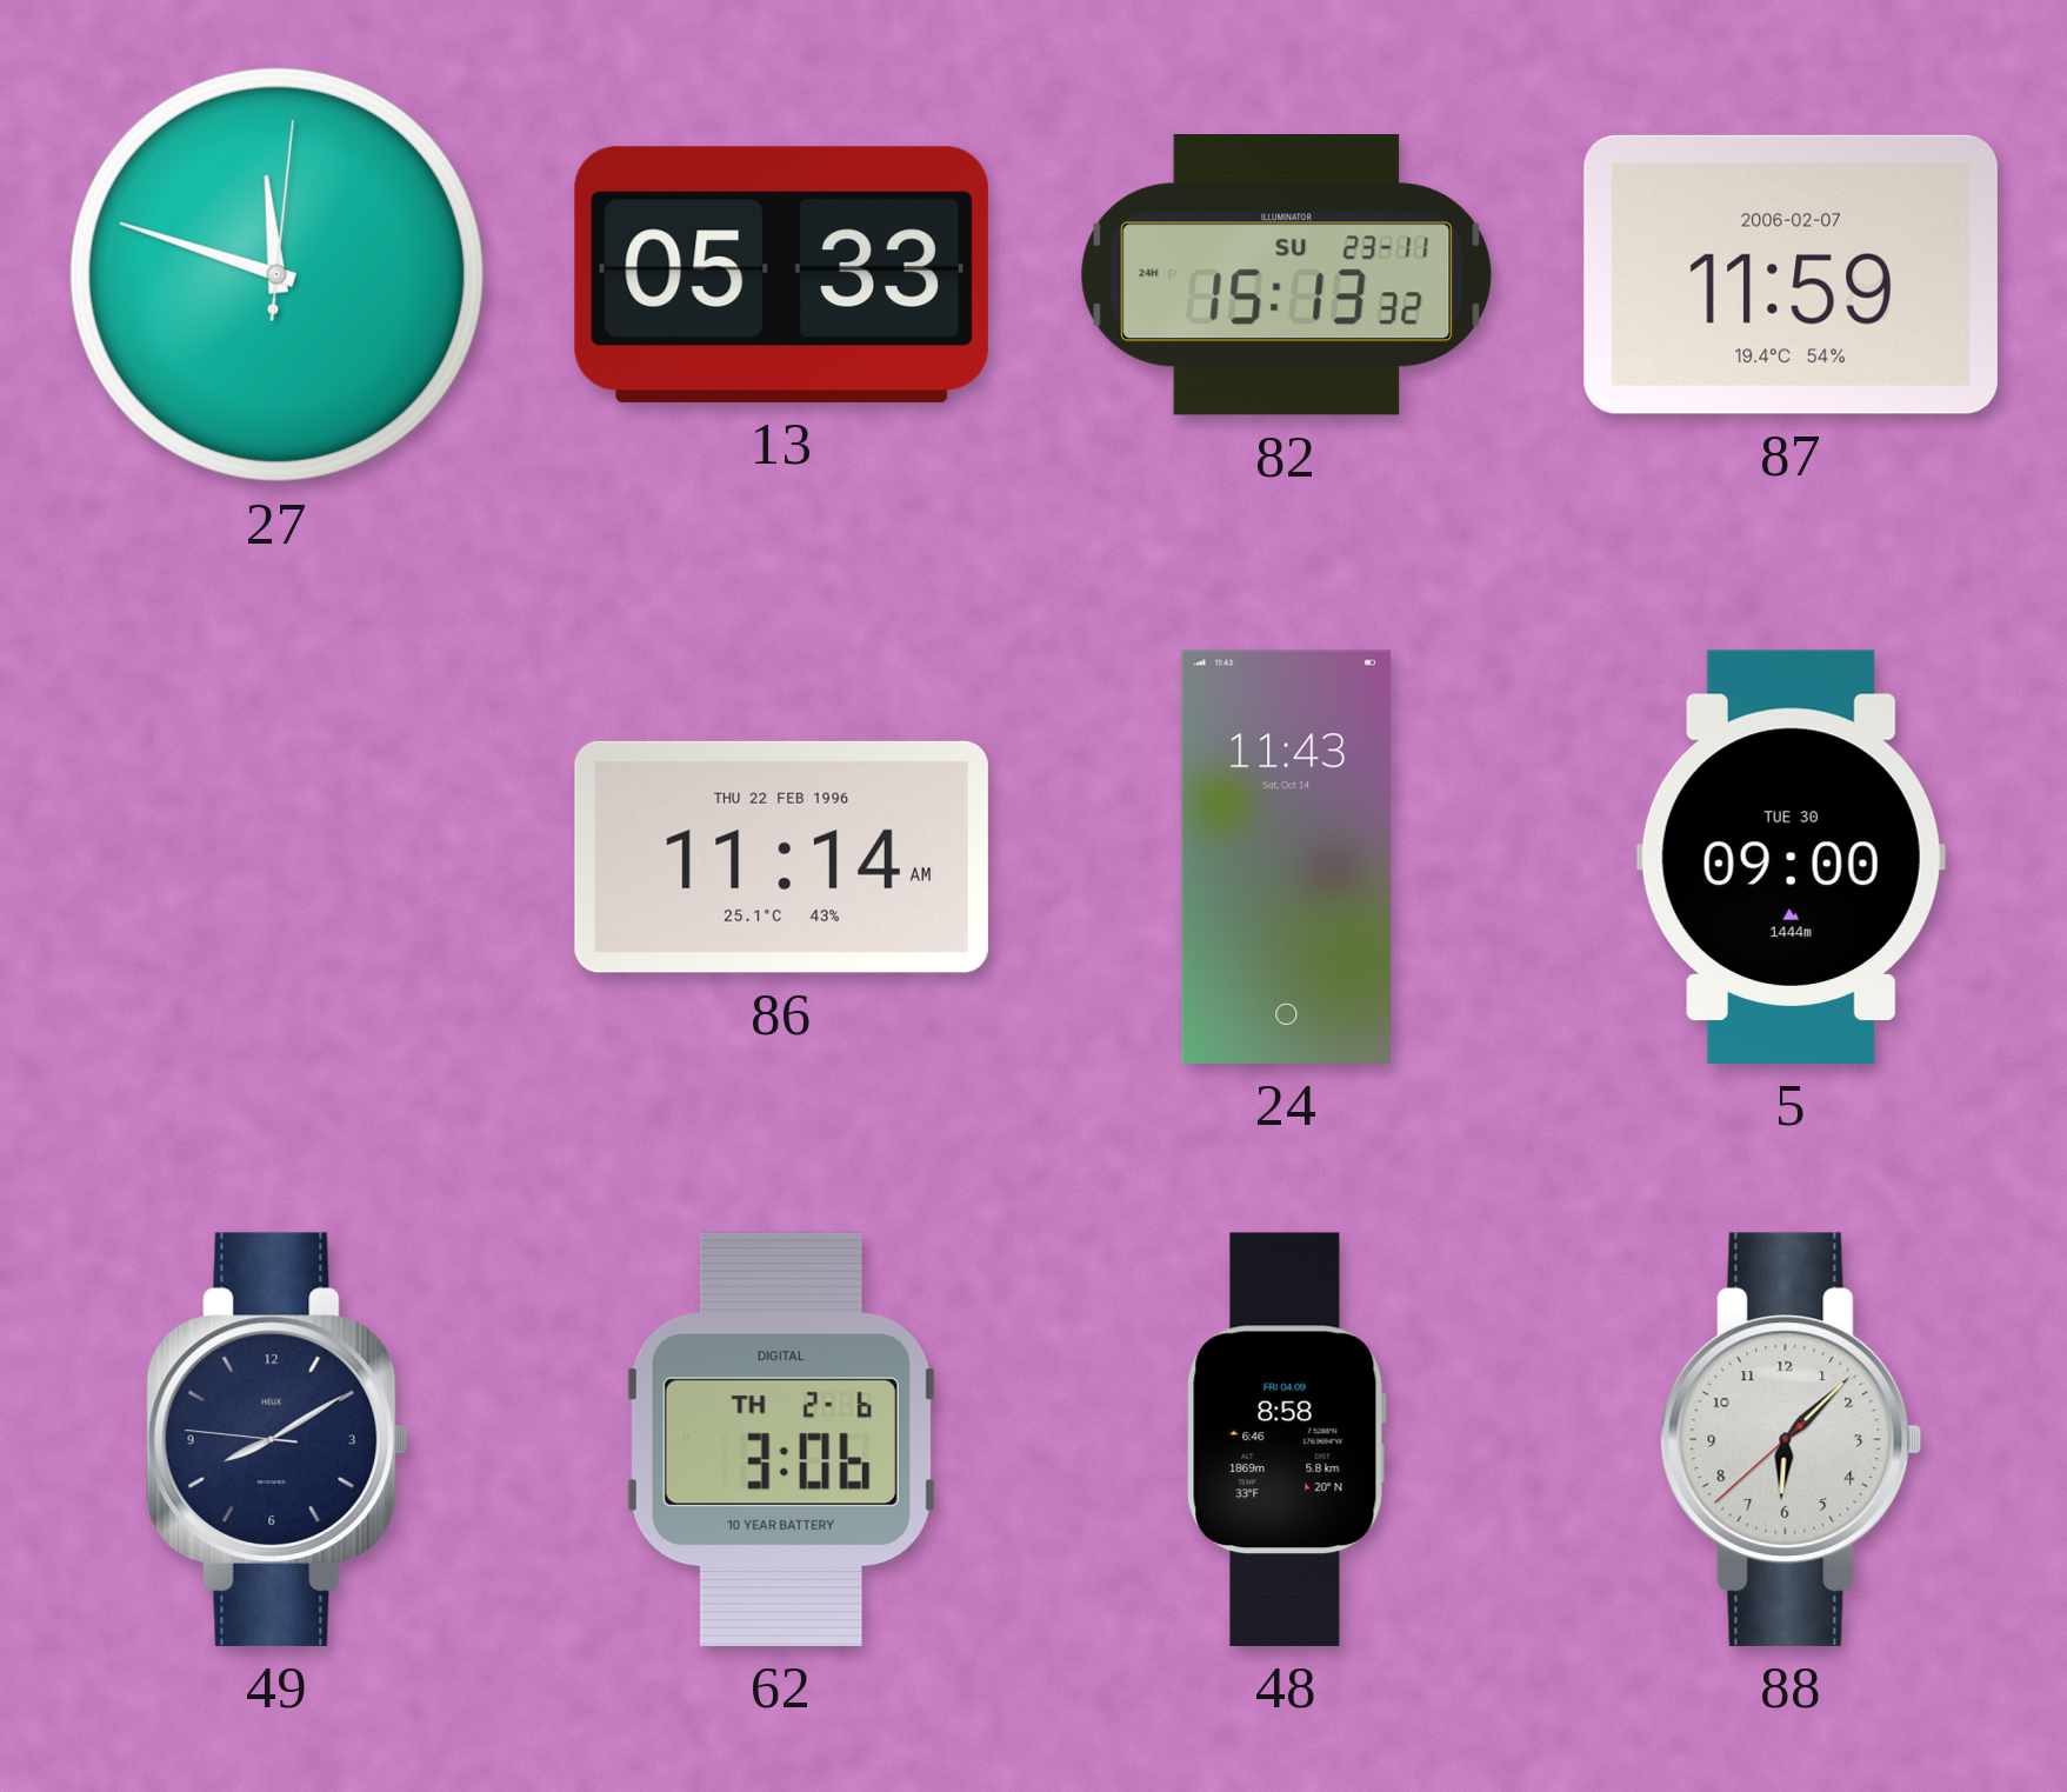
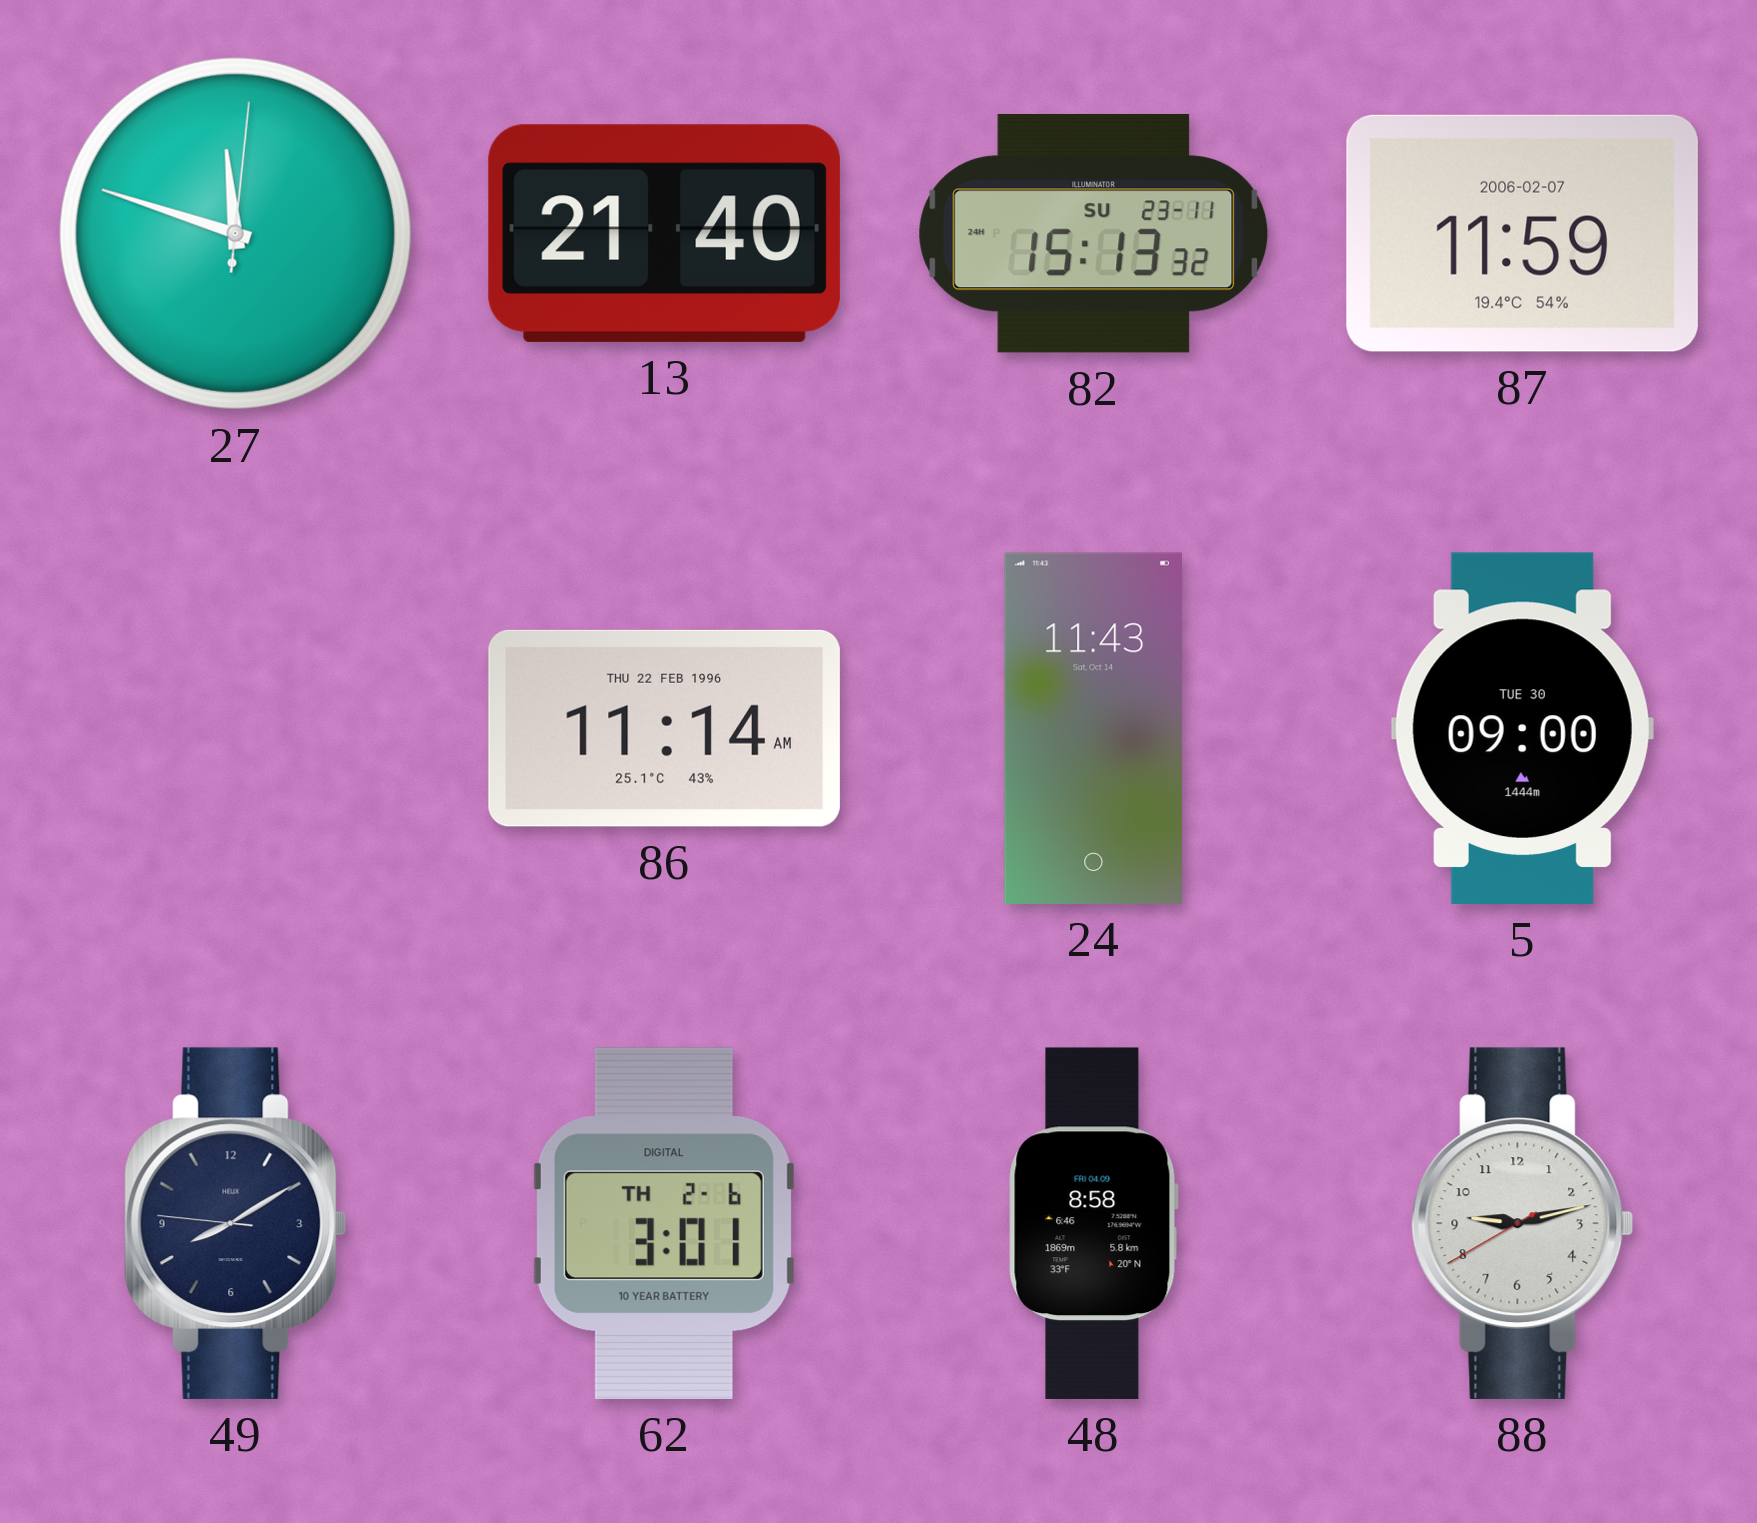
13: 05:33 -> 21:40 (664, 233)
62: 3:06 -> 3:01 (664, 1223)
88: 6:07 -> 9:12 (1523, 1223)
